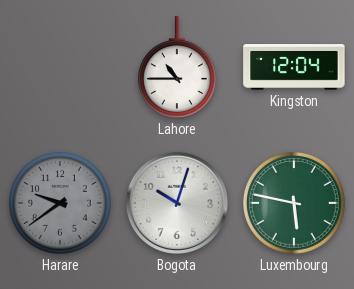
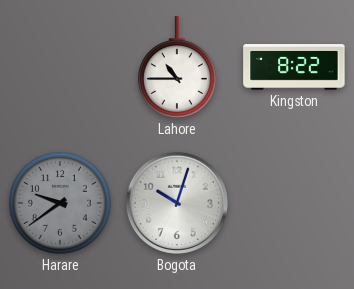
Kingston: 12:04 -> 8:22 (294, 67)
Luxembourg: 5:47 -> none (294, 203)
